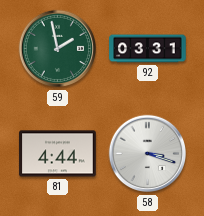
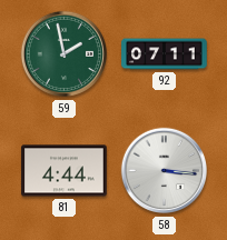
92: 03:31 -> 07:11 (165, 54)
58: 3:18 -> 3:16 (165, 171)
